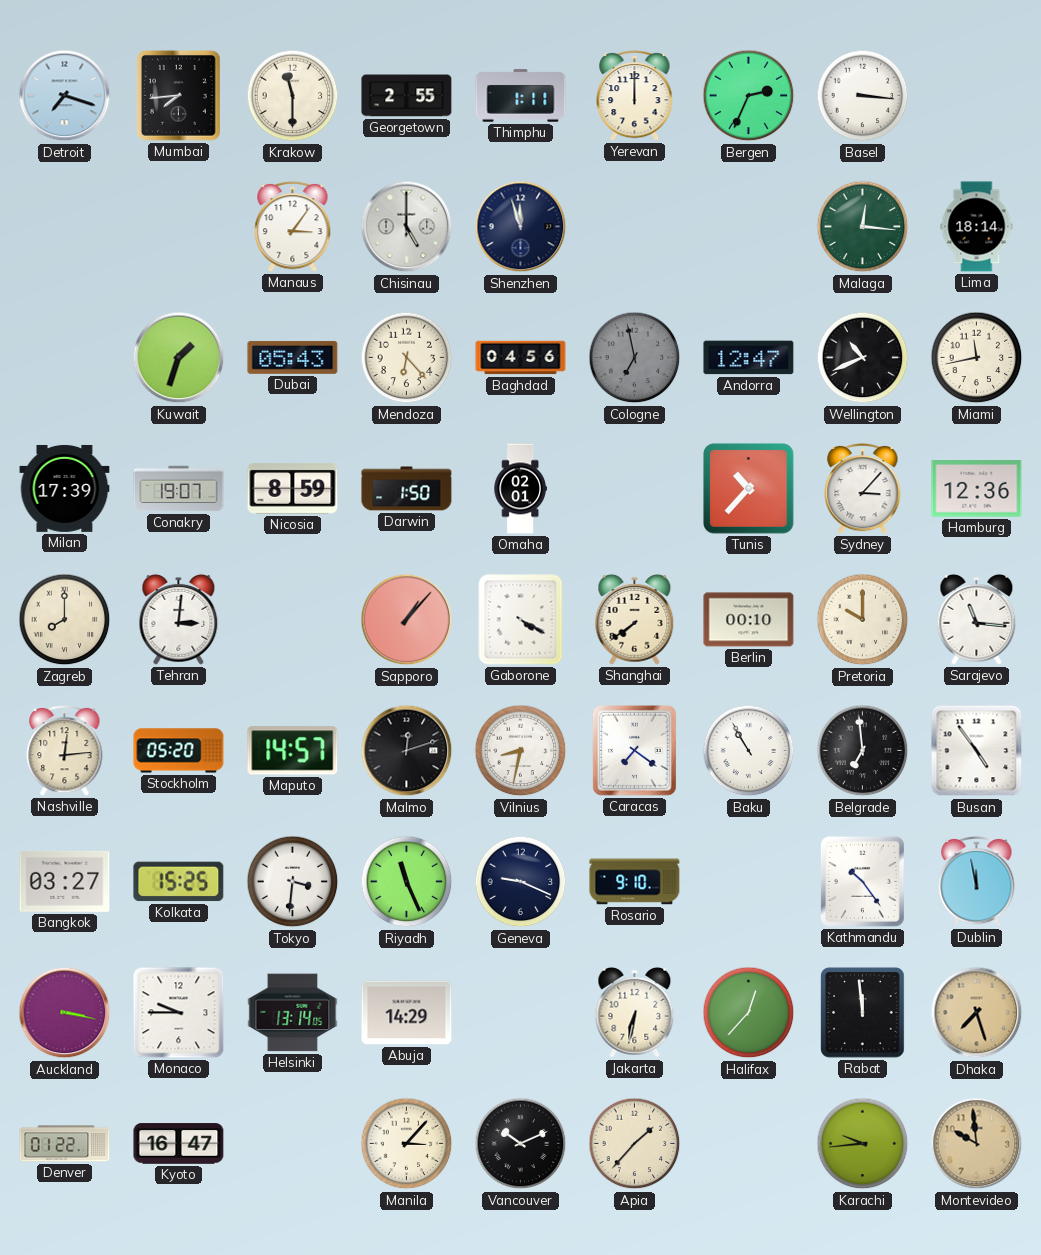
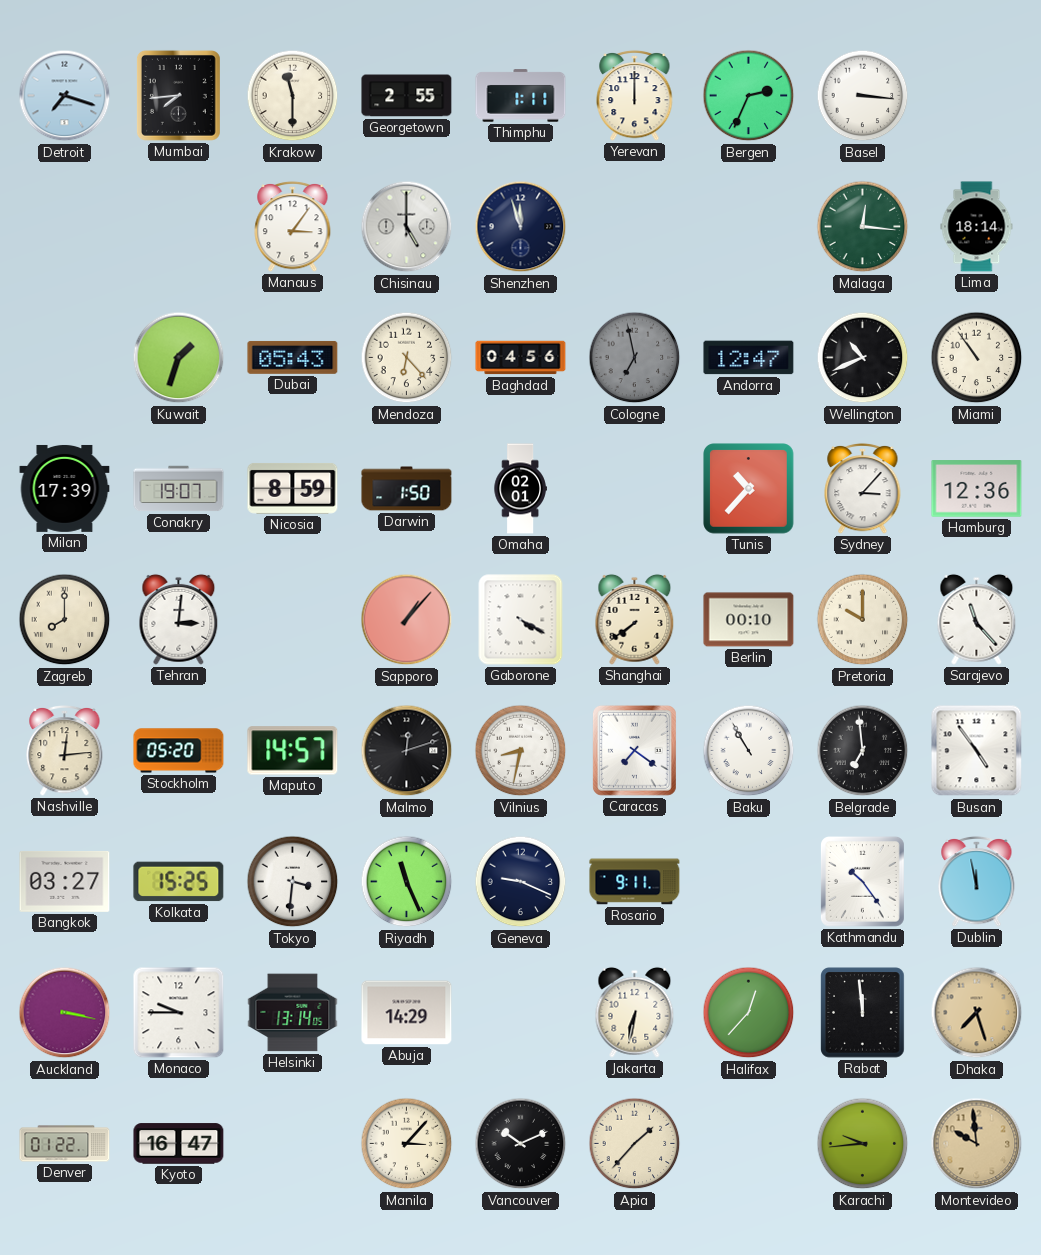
Miami: 11:43 -> 10:54 (977, 358)
Sarajevo: 11:16 -> 11:23 (977, 619)
Rosario: 9:10 -> 9:11 (635, 882)
